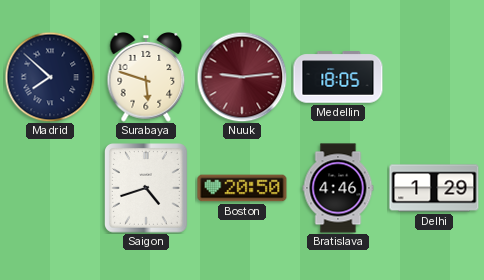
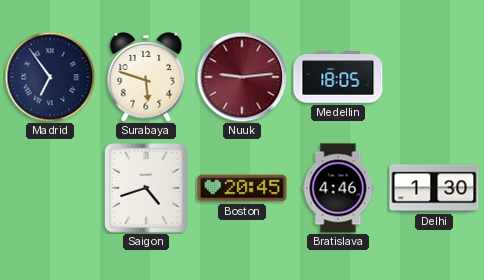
Madrid: 7:52 -> 6:54 (50, 77)
Boston: 20:50 -> 20:45 (242, 188)
Delhi: 1:29 -> 1:30 (434, 188)
